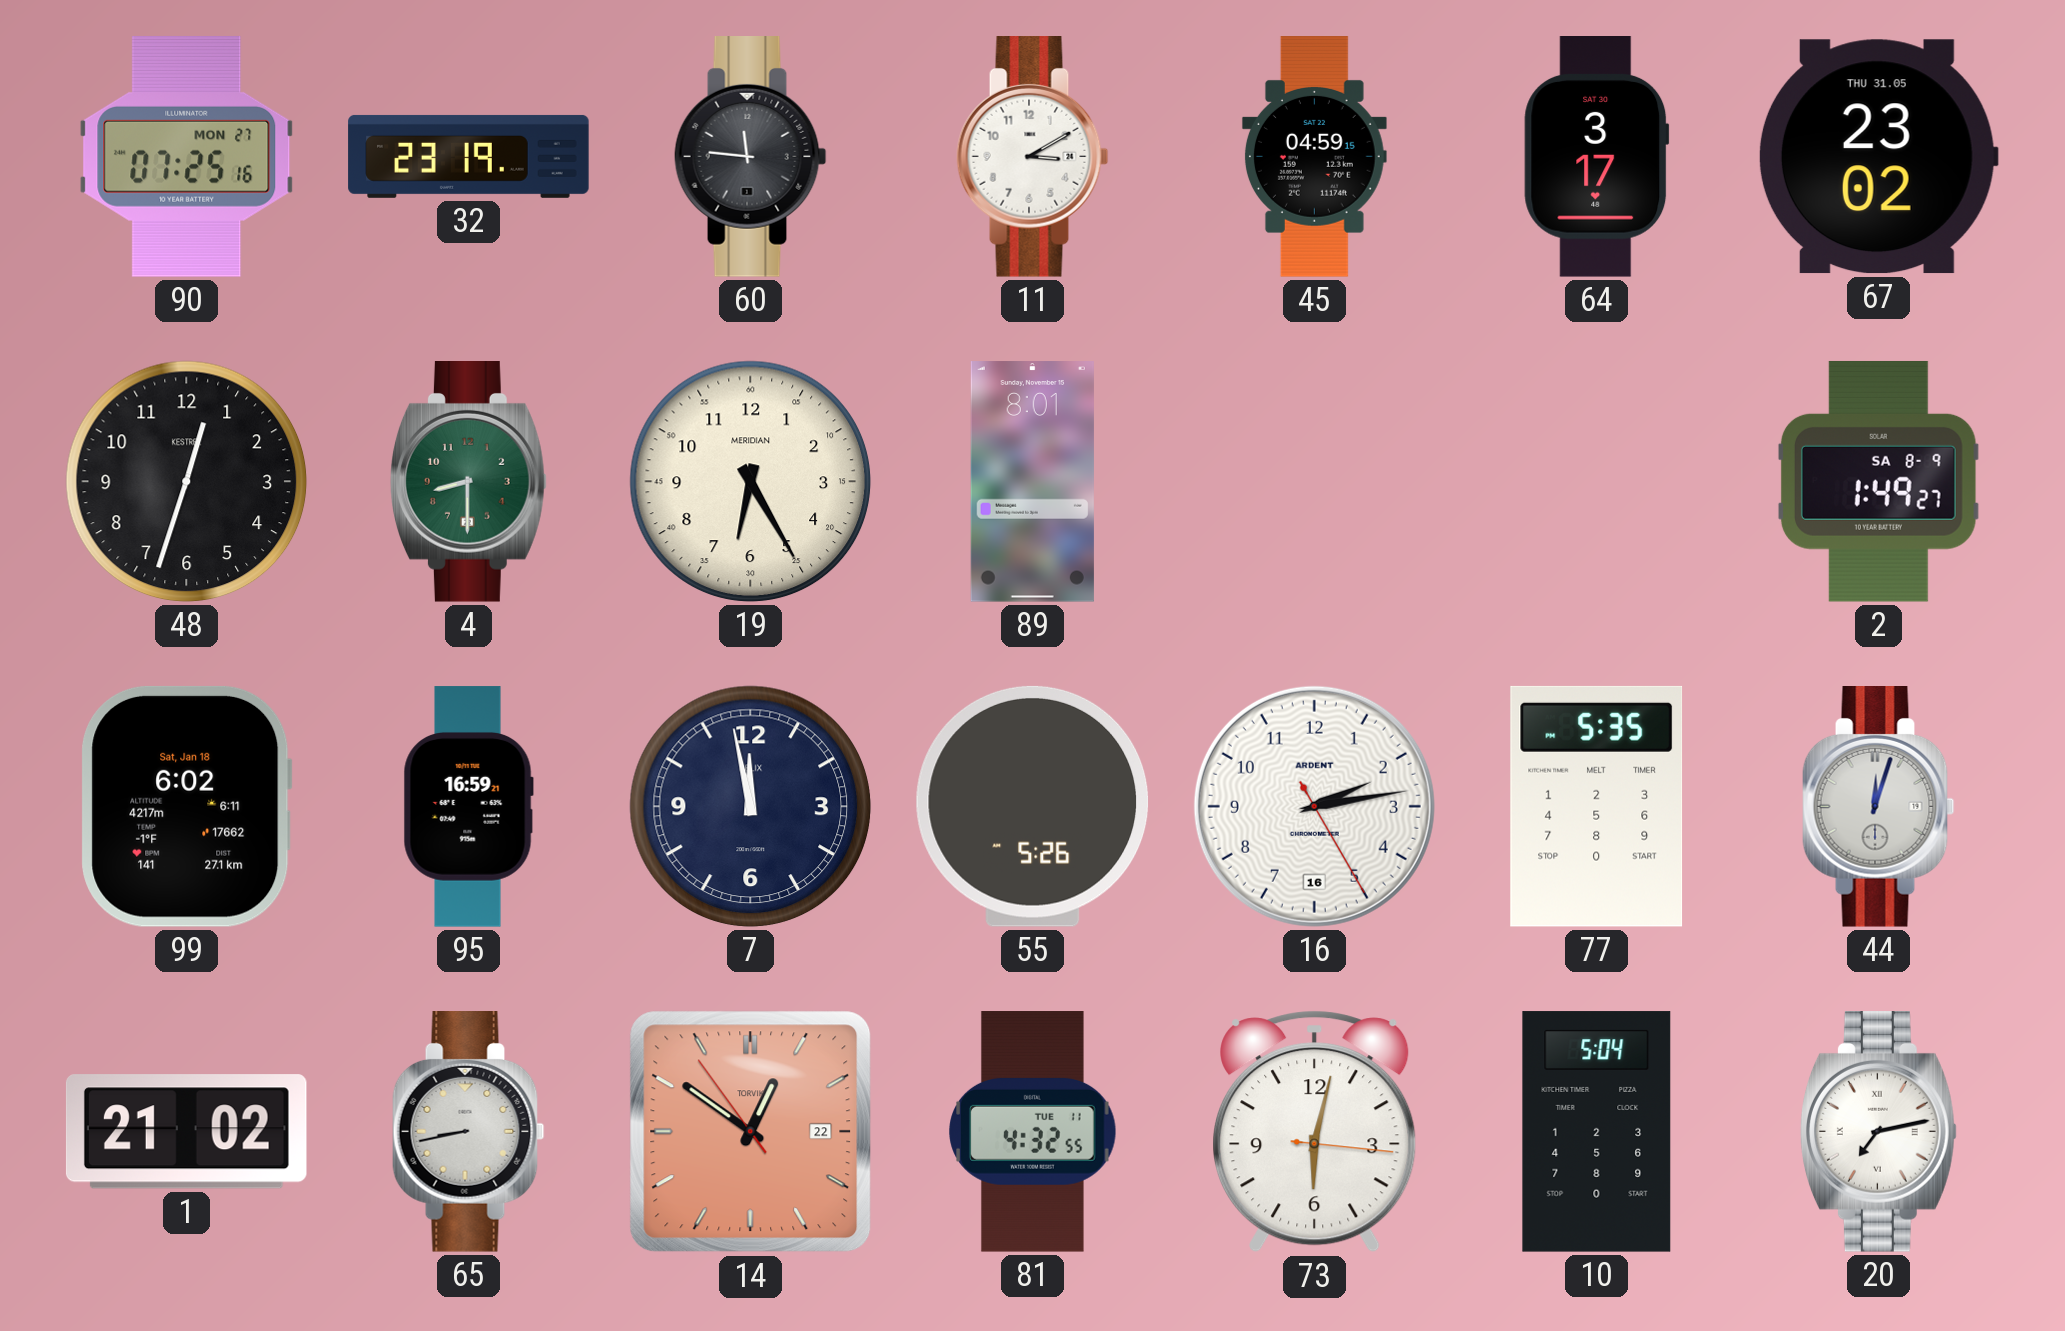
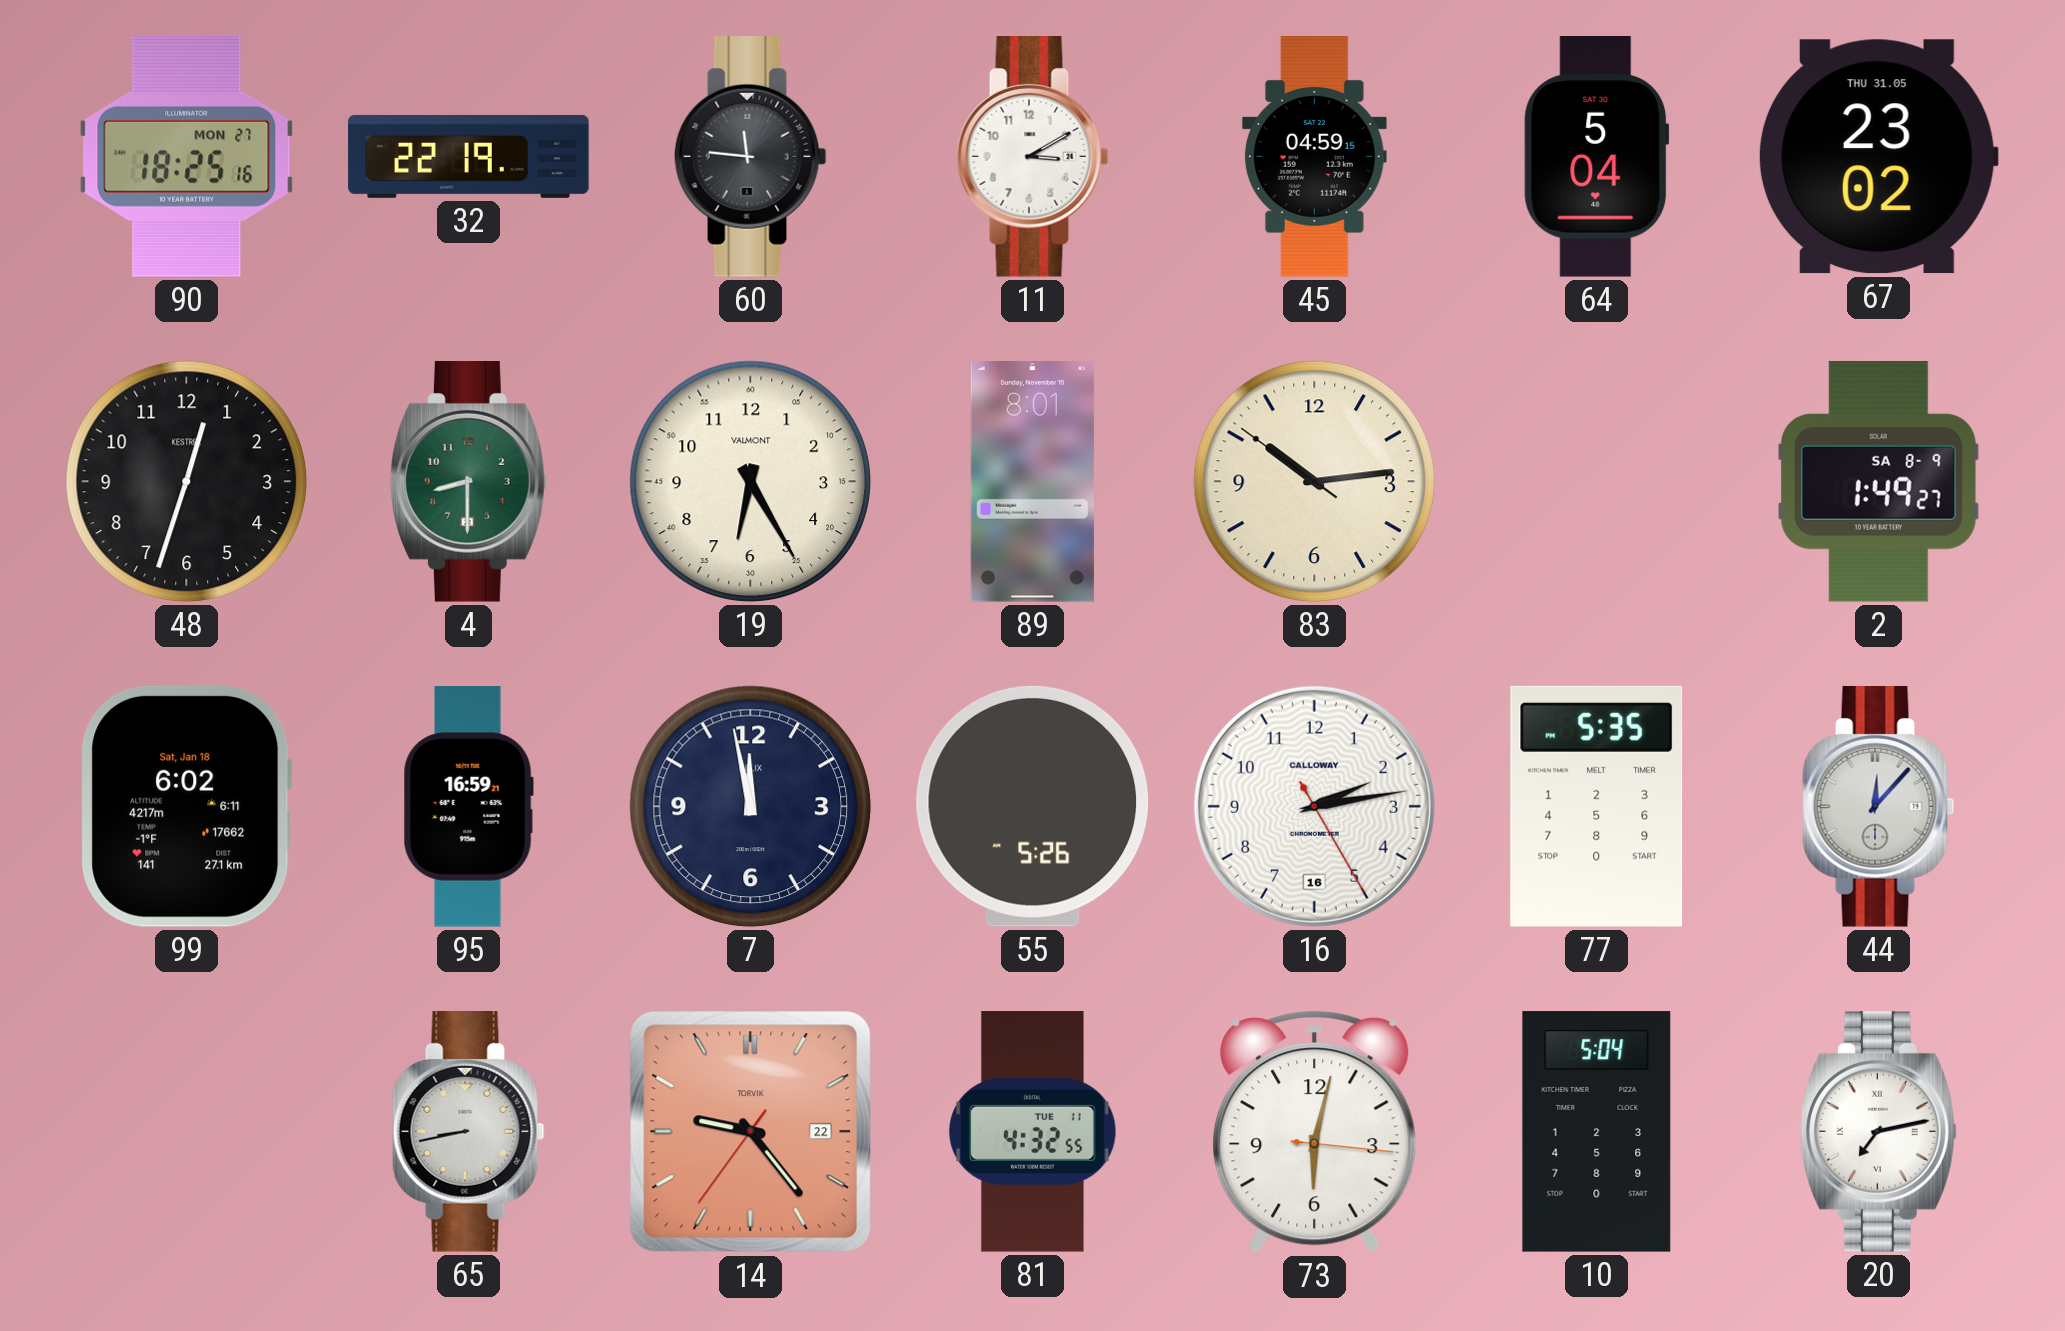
90: 07:25 -> 18:25 (187, 156)
32: 23:19 -> 22:19 (469, 156)
64: 3:17 -> 5:04 (1597, 157)
19 brand: MERIDIAN -> VALMONT (750, 481)
83: none -> 10:13 (1314, 481)
16 brand: ARDENT -> CALLOWAY (1314, 806)
44: 12:03 -> 12:07 (1879, 807)
1: 21:02 -> none (186, 1132)
14: 12:50 -> 9:23 (751, 1132)
